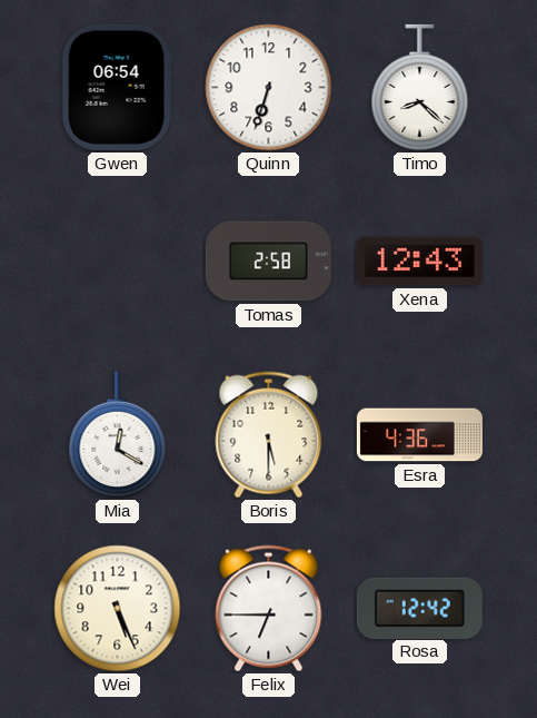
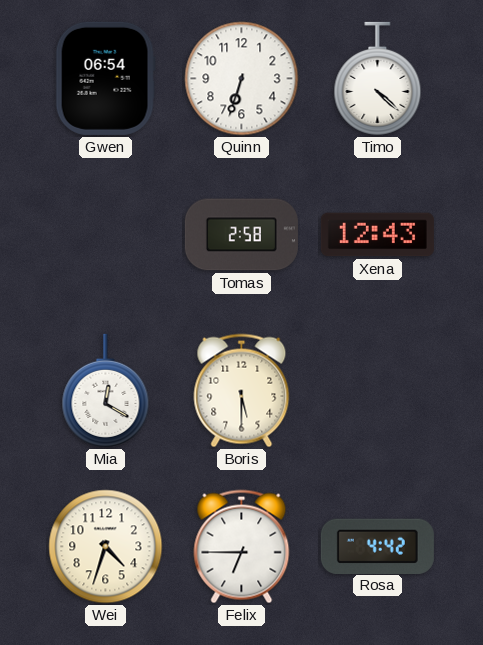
Timo: 8:22 -> 4:22 (378, 78)
Esra: 4:36 -> none (419, 435)
Wei: 5:26 -> 4:33 (106, 547)
Rosa: 12:42 -> 4:42 (377, 546)
